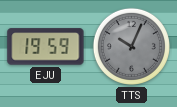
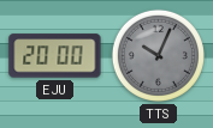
EJU: 19:59 -> 20:00 (55, 56)
